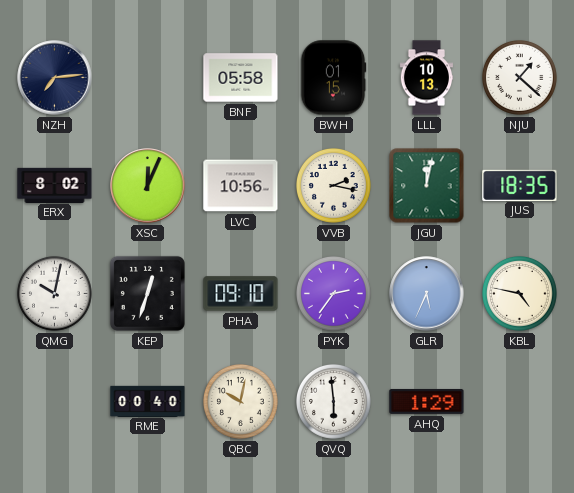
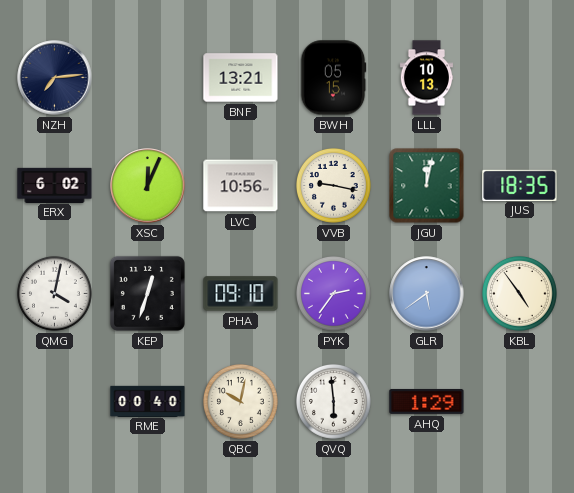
BNF: 05:58 -> 13:21 (241, 78)
BWH: 01:15 -> 05:15 (333, 78)
NJU: 1:22 -> none (520, 78)
ERX: 8:02 -> 6:02 (55, 185)
VVB: 2:17 -> 9:17 (334, 186)
QMG: 10:02 -> 4:02 (55, 294)
GLR: 5:34 -> 5:39 (427, 294)
KBL: 4:47 -> 4:54 (520, 294)
